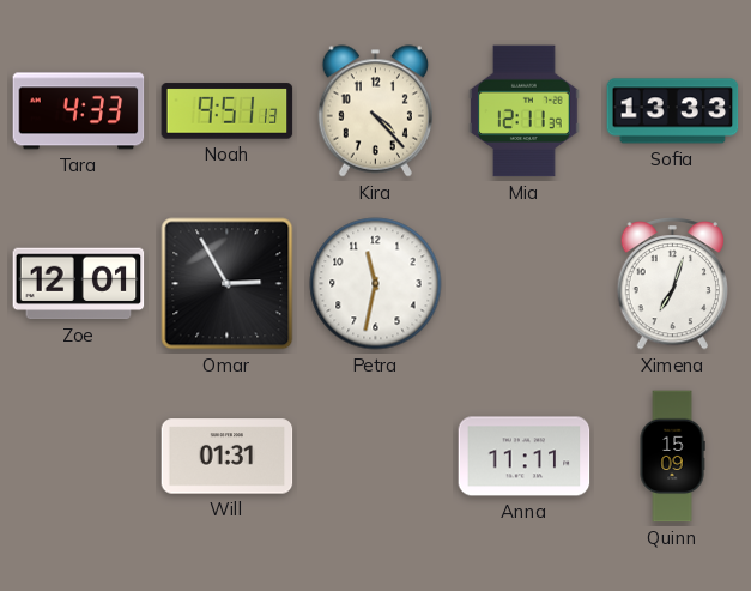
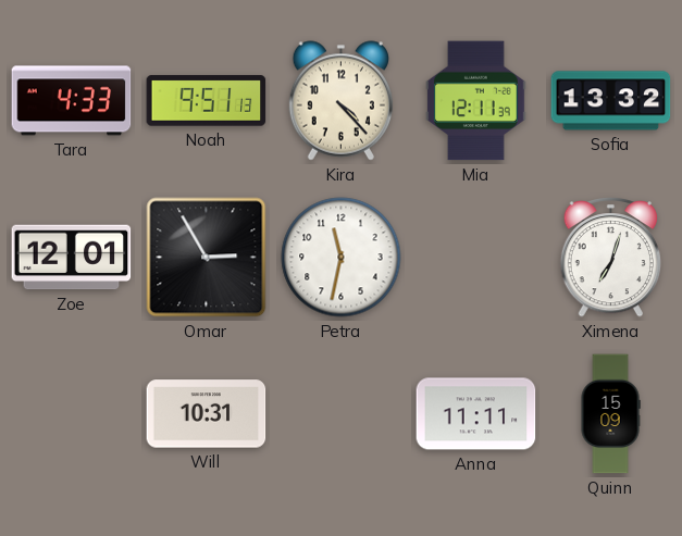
Sofia: 13:33 -> 13:32 (611, 101)
Will: 01:31 -> 10:31 (207, 414)
